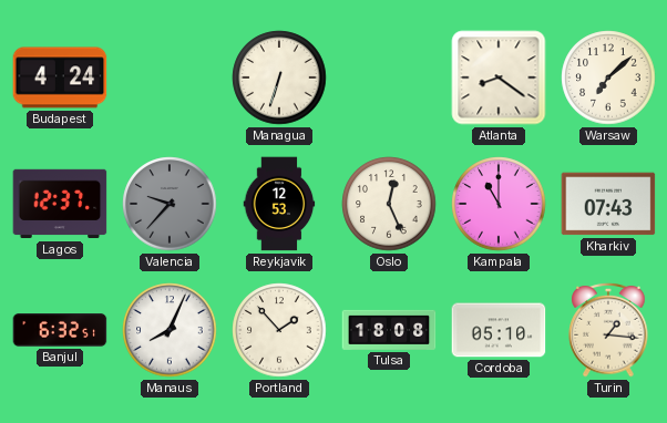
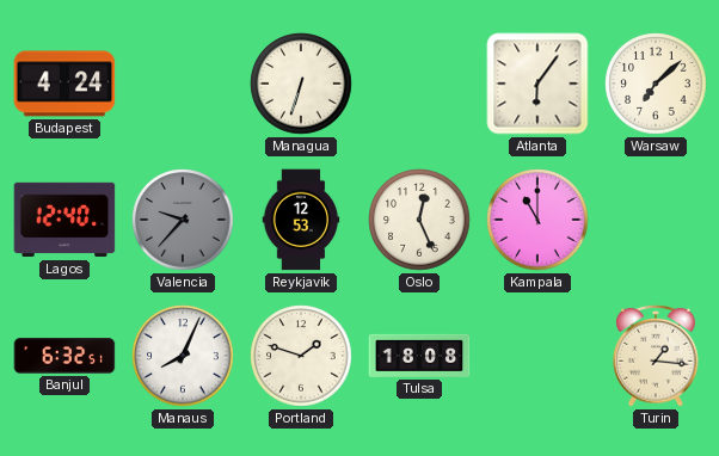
Atlanta: 8:21 -> 6:06 (537, 84)
Lagos: 12:37 -> 12:40 (64, 220)
Kharkiv: 07:43 -> none (608, 204)
Portland: 1:53 -> 1:48 (301, 356)
Cordoba: 05:10 -> none (499, 330)
